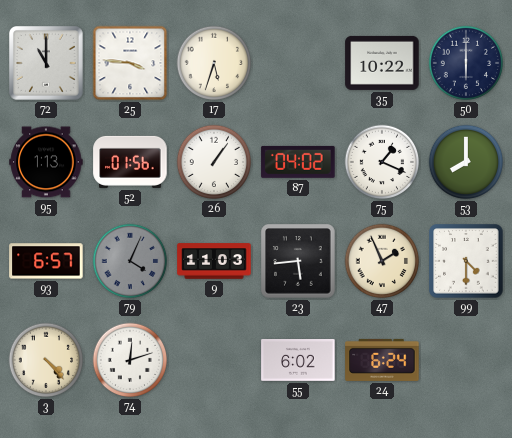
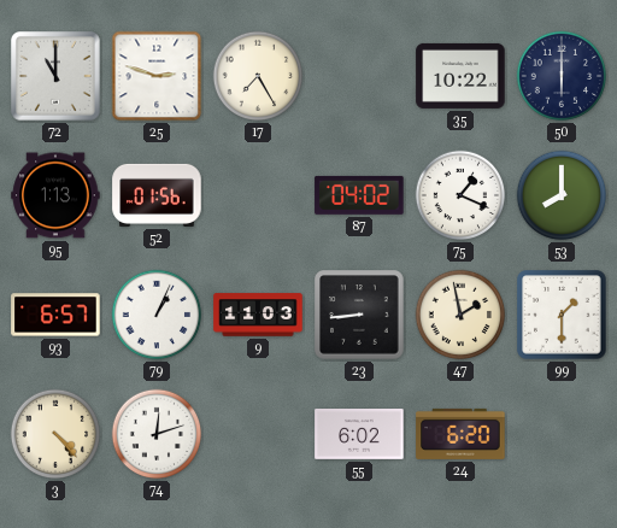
25: 3:46 -> 2:48 (157, 76)
17: 5:33 -> 7:25 (258, 76)
26: 1:06 -> none (214, 162)
79: 4:04 -> 1:04 (157, 315)
79 dial: grey -> white (157, 315)
23: 5:44 -> 8:44 (359, 315)
47: 1:56 -> 1:58 (460, 315)
99: 4:30 -> 1:30 (562, 315)
24: 6:24 -> 6:20 (460, 434)
